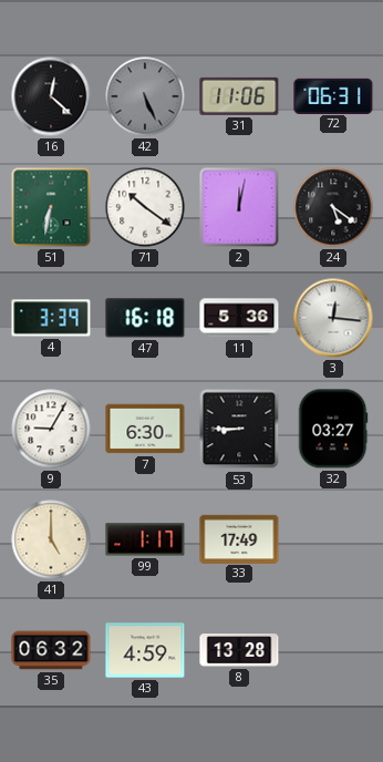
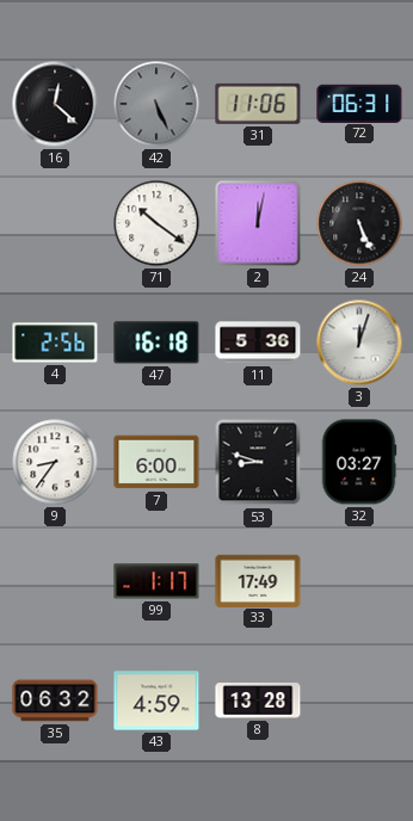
51: 6:32 -> none (51, 207)
24: 5:21 -> 5:26 (359, 223)
4: 3:39 -> 2:56 (55, 342)
3: 12:16 -> 12:03 (359, 342)
9: 9:05 -> 8:36 (55, 462)
7: 6:30 -> 6:00 (156, 462)
53: 8:45 -> 8:48 (258, 462)
41: 5:00 -> none (51, 539)
